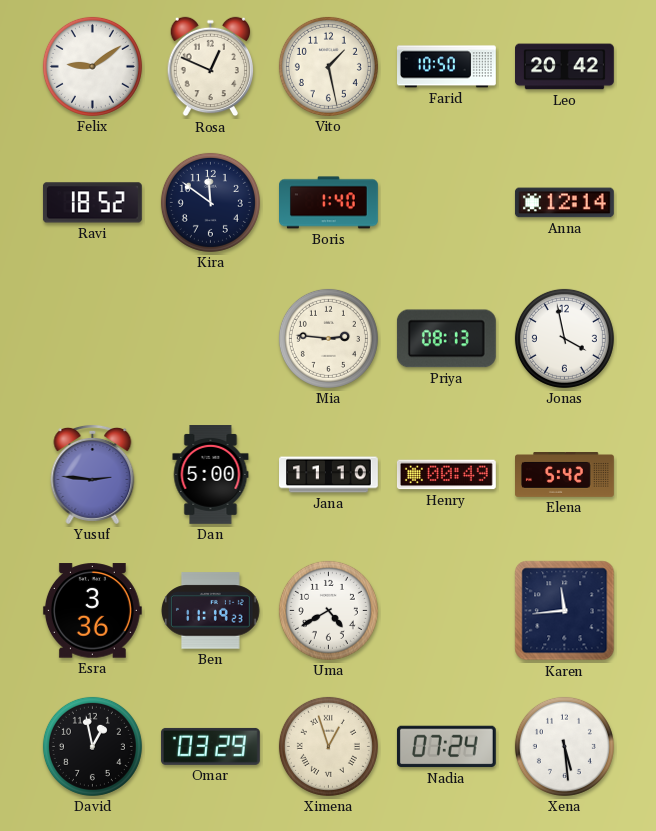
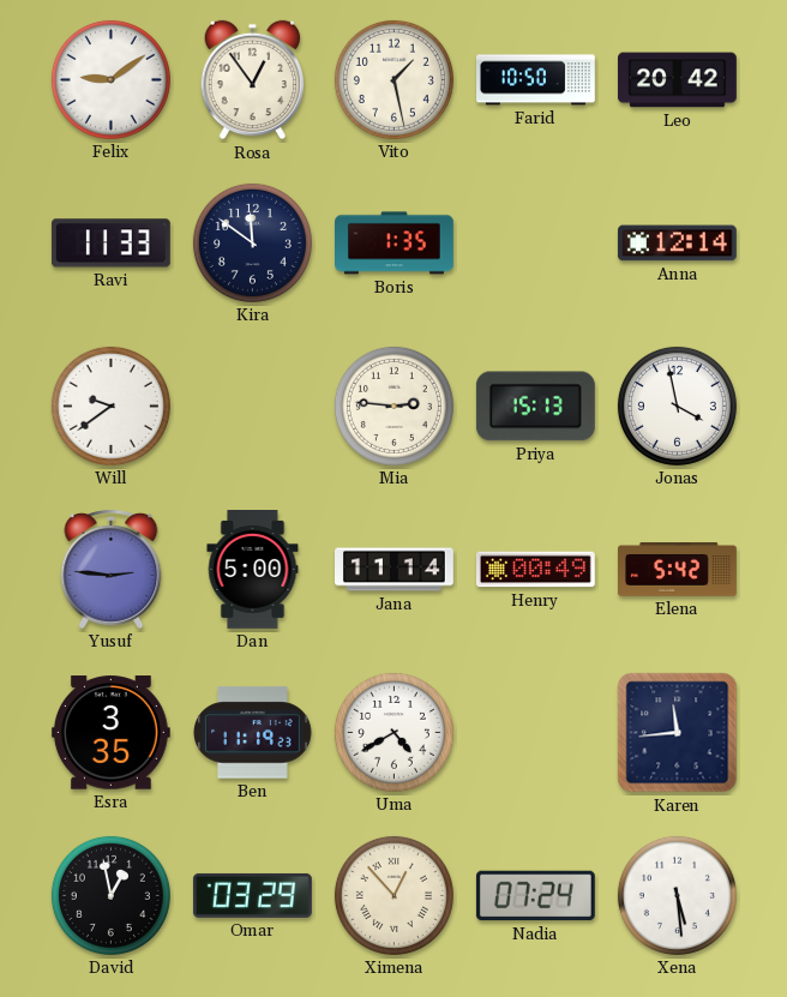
Rosa: 12:49 -> 12:54 (253, 80)
Ravi: 18:52 -> 11:33 (110, 244)
Boris: 1:40 -> 1:35 (395, 244)
Will: none -> 9:39 (110, 406)
Priya: 08:13 -> 15:13 (535, 407)
Jana: 11:10 -> 11:14 (395, 570)
Esra: 3:36 -> 3:35 (110, 733)
Ximena: 12:57 -> 12:53 (393, 895)
